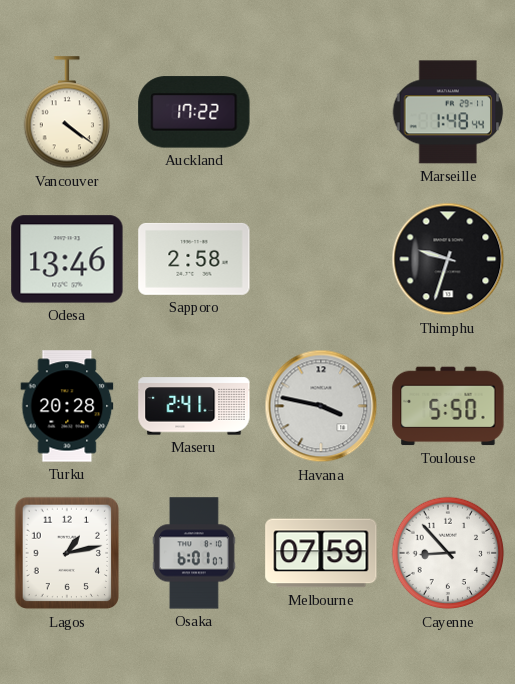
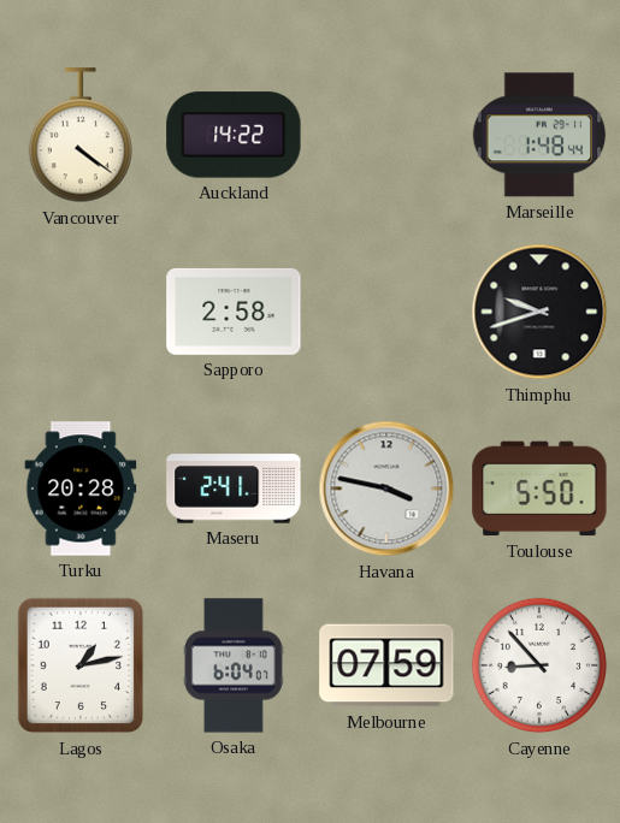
Auckland: 17:22 -> 14:22 (234, 135)
Odesa: 13:46 -> none (67, 259)
Thimphu: 9:33 -> 9:42 (539, 312)
Osaka: 6:01 -> 6:04 (234, 665)
